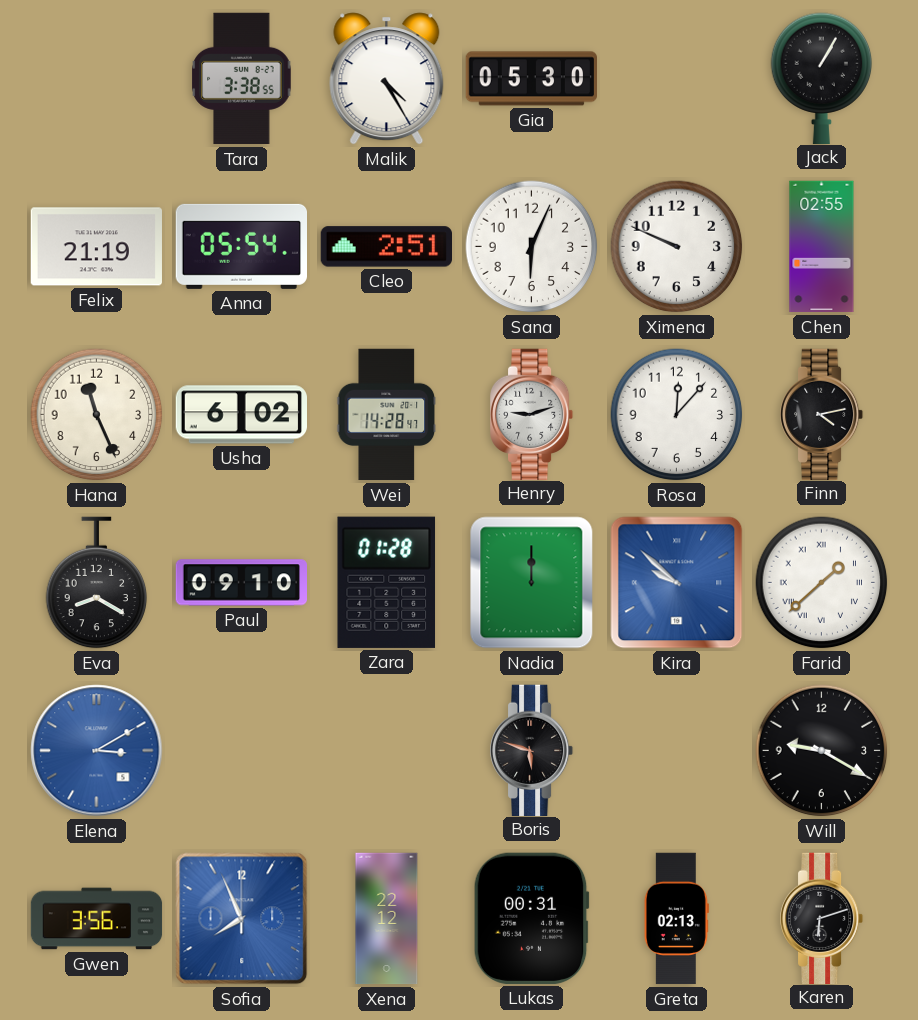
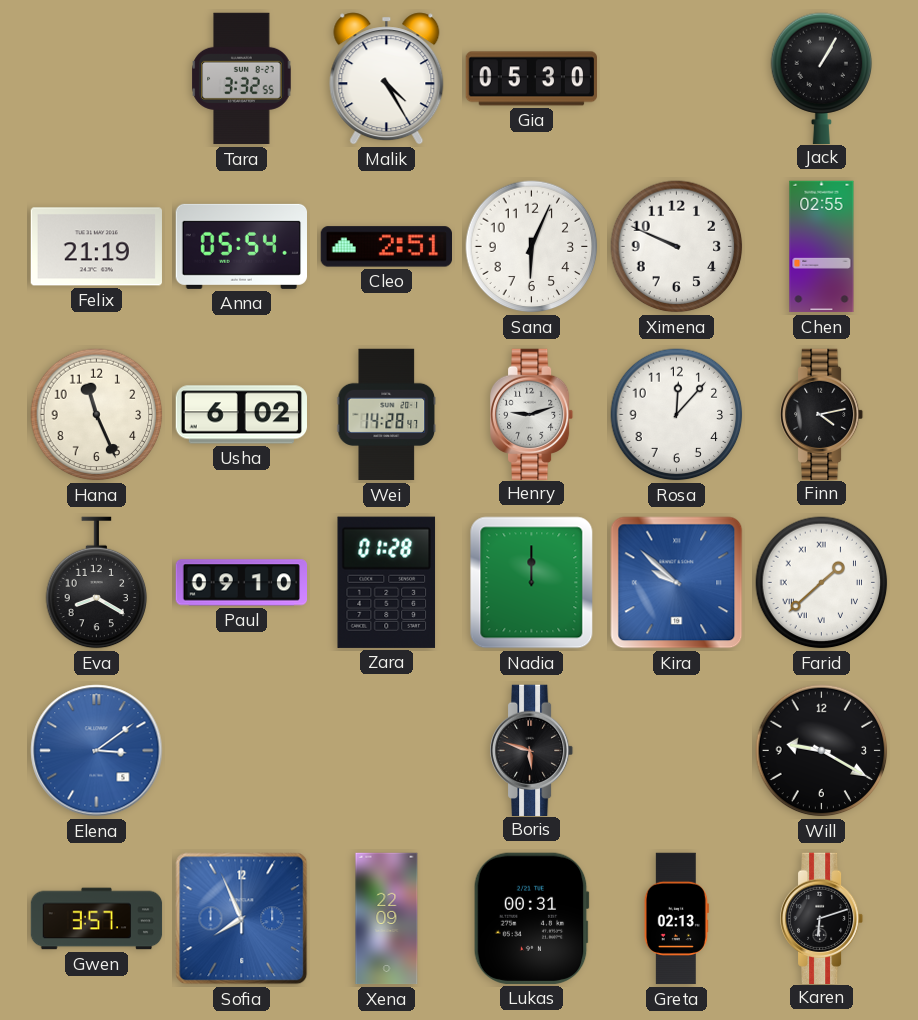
Tara: 3:38 -> 3:32 (242, 79)
Elena: 3:10 -> 3:09 (97, 751)
Gwen: 3:56 -> 3:57 (97, 919)
Xena: 22:12 -> 22:09 (387, 919)
